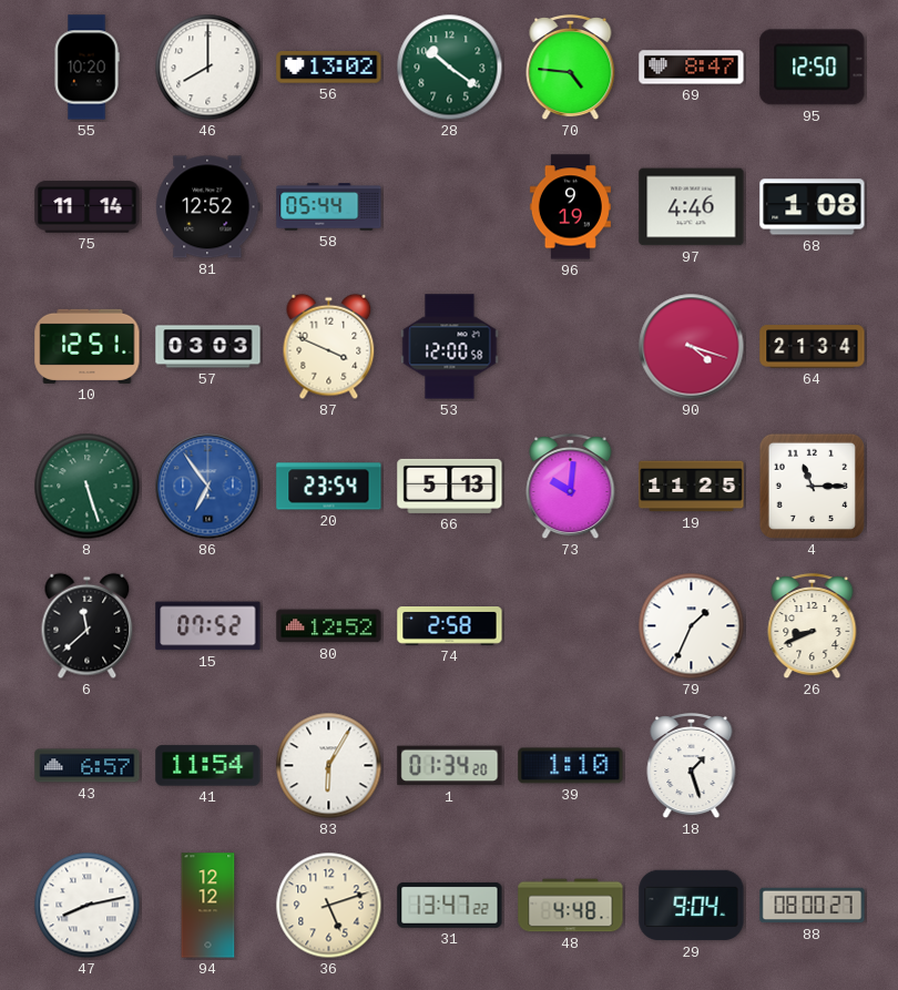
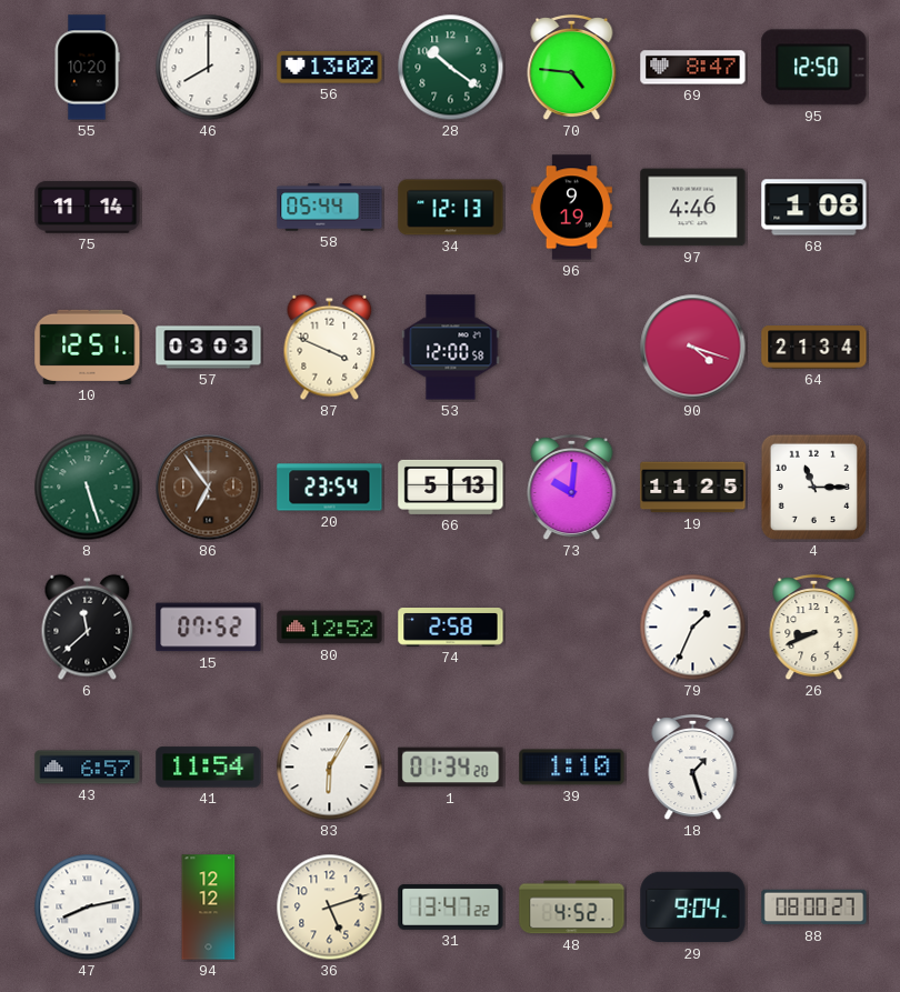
81: 12:52 -> none (208, 207)
34: none -> 12:13 (451, 208)
86 dial: blue -> brown (209, 488)
48: 4:48 -> 4:52 (572, 908)
